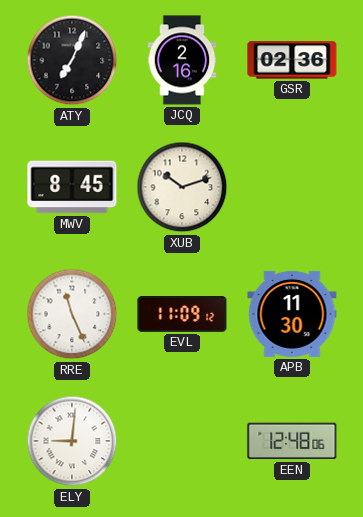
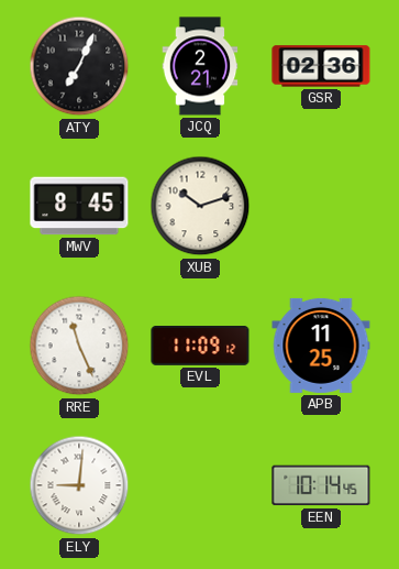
JCQ: 2:16 -> 2:21 (200, 66)
APB: 11:30 -> 11:25 (321, 346)
EEN: 12:48 -> 10:14 (321, 485)
